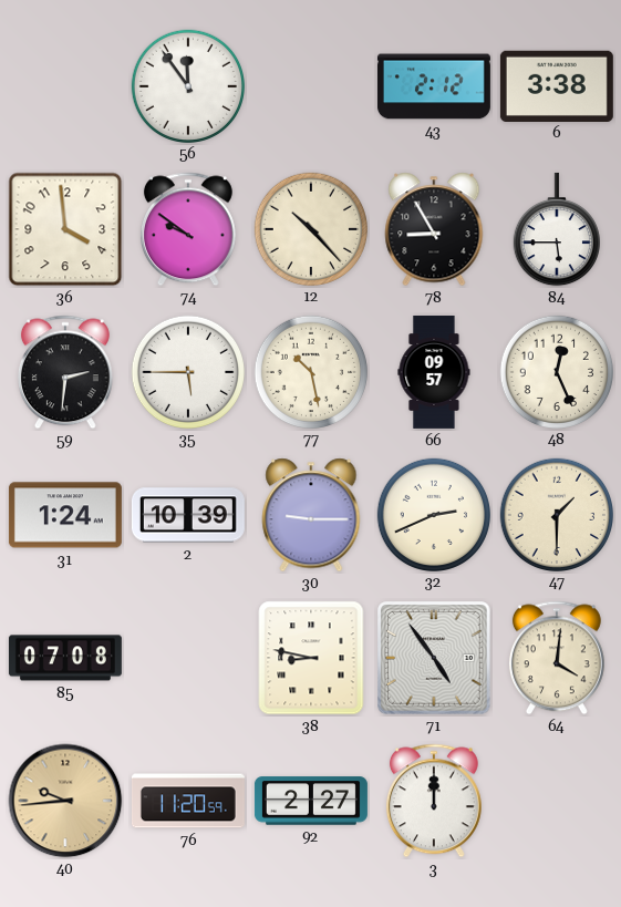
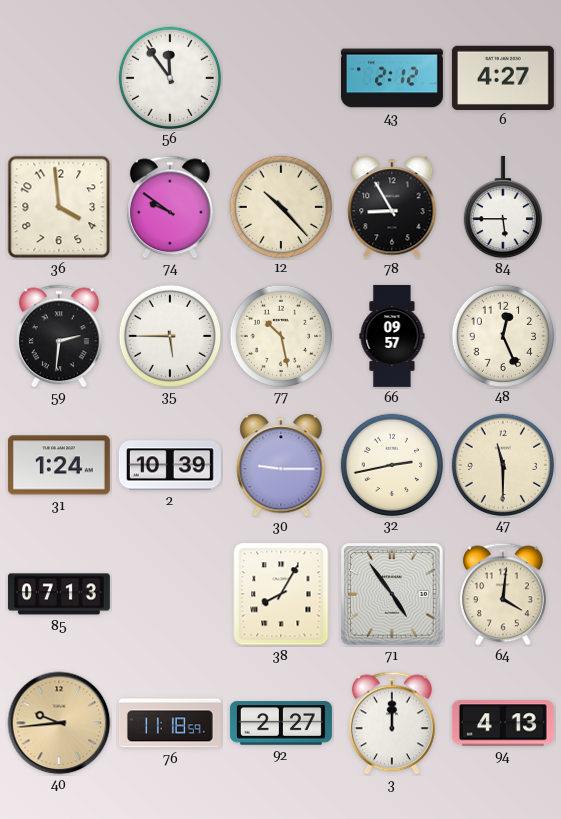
6: 3:38 -> 4:27 (503, 77)
32: 2:41 -> 2:43 (391, 464)
47: 1:30 -> 11:30 (502, 464)
85: 07:08 -> 07:13 (59, 594)
38: 8:47 -> 8:05 (281, 594)
76: 11:20 -> 11:18 (170, 723)
94: none -> 4:13 (503, 723)
